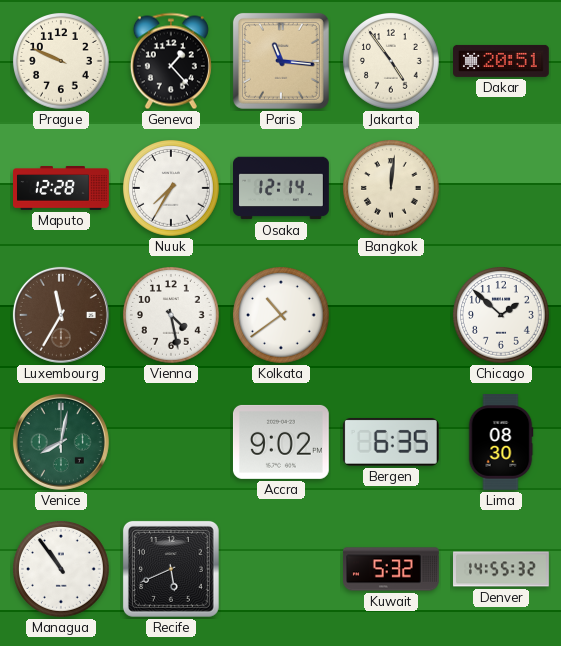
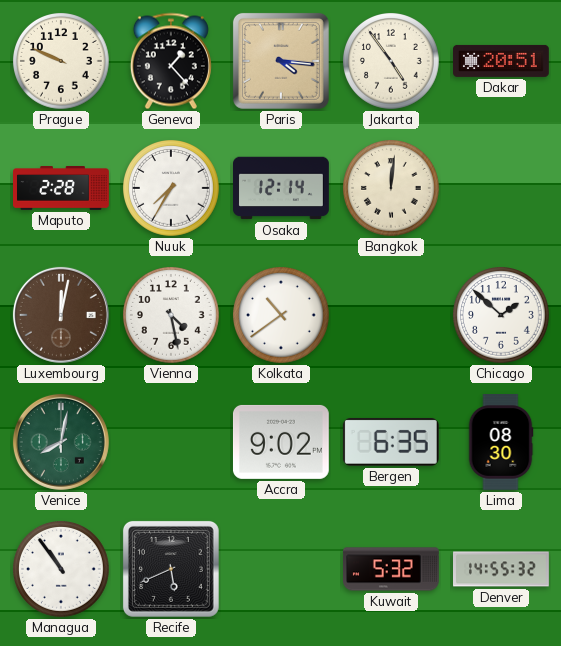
Paris: 11:16 -> 4:16 (281, 61)
Maputo: 12:28 -> 2:28 (62, 189)
Luxembourg: 11:35 -> 12:02 (61, 315)
